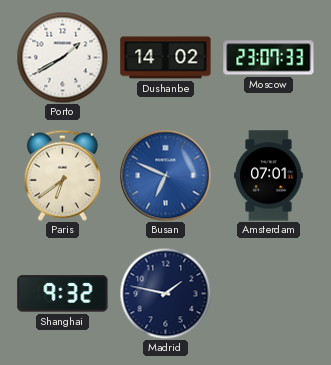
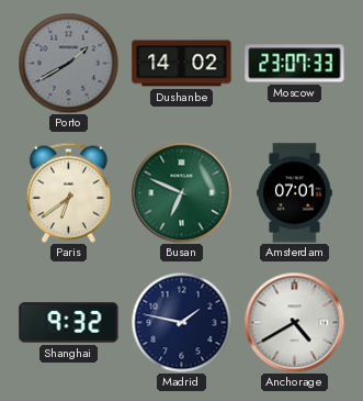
Porto dial: white -> grey (68, 63)
Busan dial: blue -> green (181, 192)
Anchorage: none -> 4:40 (294, 322)
